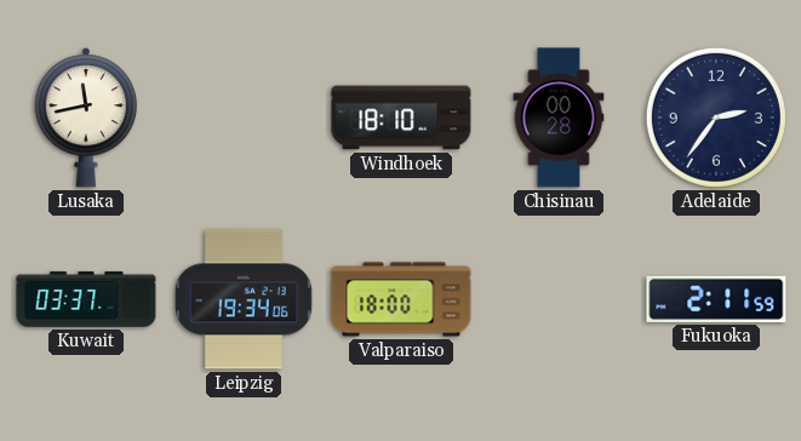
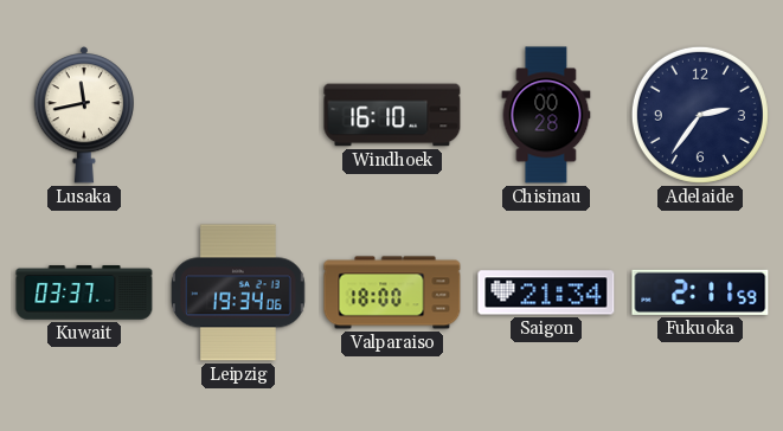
Windhoek: 18:10 -> 16:10 (392, 115)
Saigon: none -> 21:34 (546, 292)
